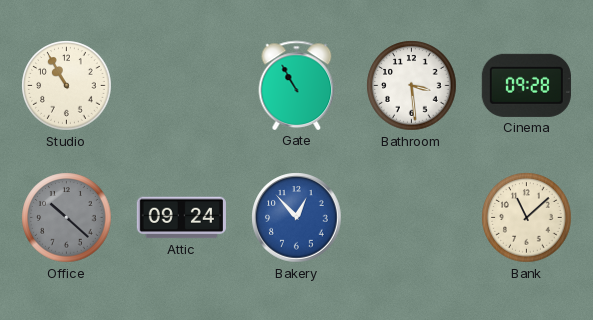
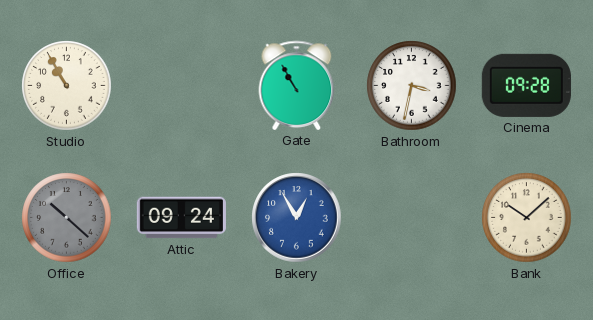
Bathroom: 3:29 -> 3:32 (412, 86)
Bakery: 12:53 -> 12:55 (297, 218)
Bank: 11:08 -> 10:08 (527, 218)
